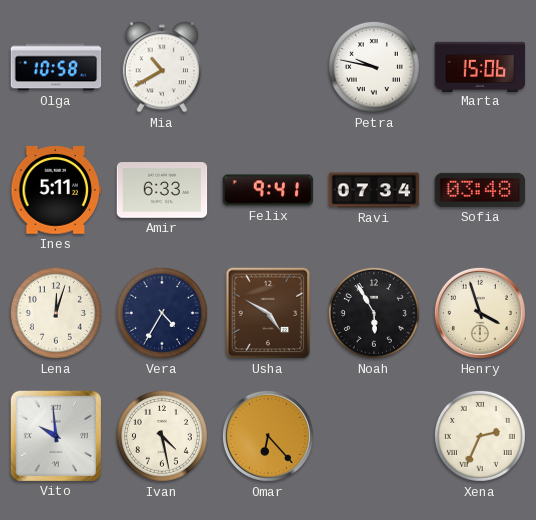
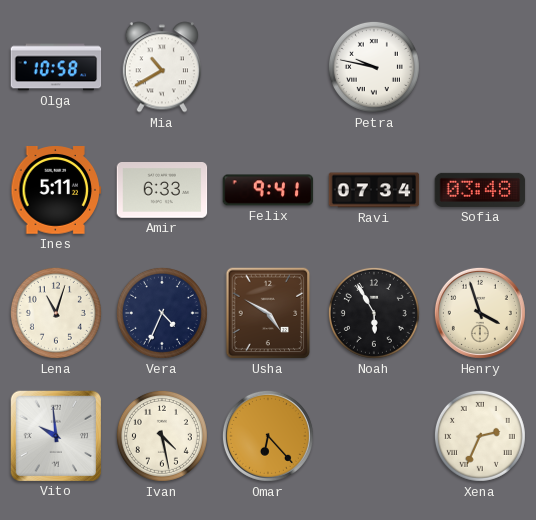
Marta: 15:06 -> none (480, 66)
Lena: 12:03 -> 11:03 (56, 313)
Vera: 4:35 -> 4:34 (162, 313)
